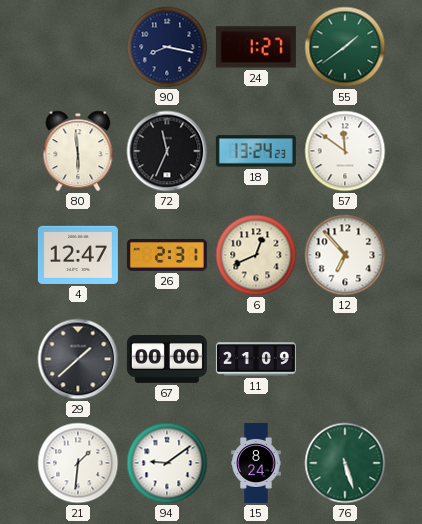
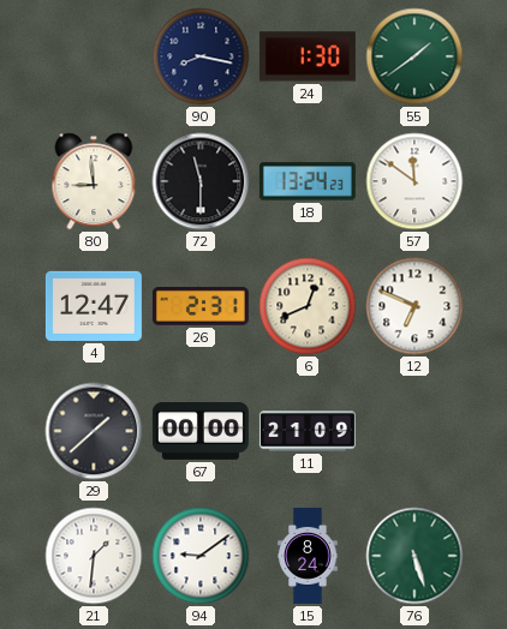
24: 1:27 -> 1:30 (308, 56)
80: 5:59 -> 8:59 (94, 181)
72: 11:34 -> 11:30 (201, 181)
12: 6:53 -> 6:49 (414, 306)
